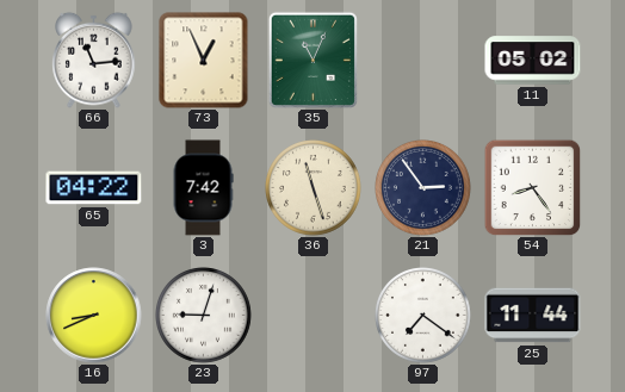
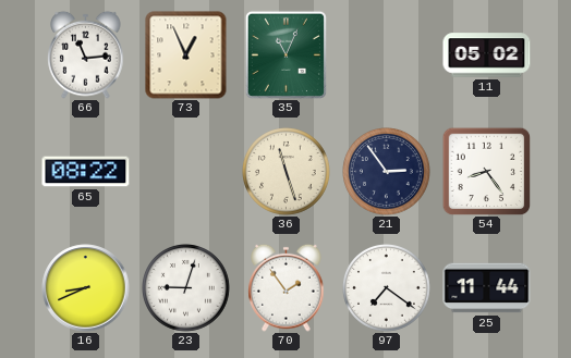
65: 04:22 -> 08:22 (86, 172)
3: 7:42 -> none (203, 188)
70: none -> 1:54 (287, 287)
